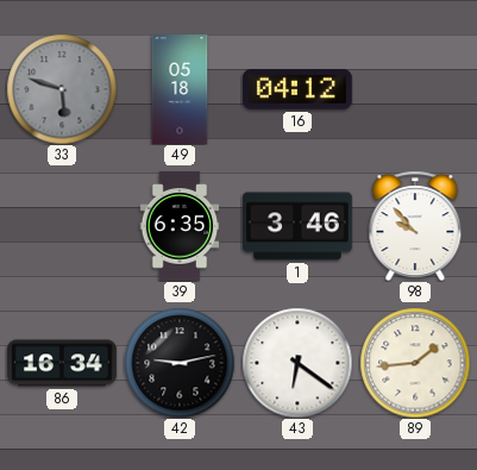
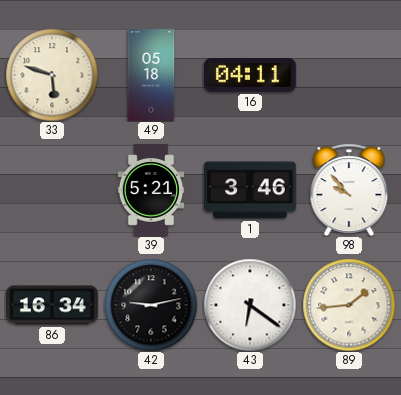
33 dial: grey -> cream (52, 75)
16: 04:12 -> 04:11 (251, 75)
39: 6:35 -> 5:21 (151, 190)
